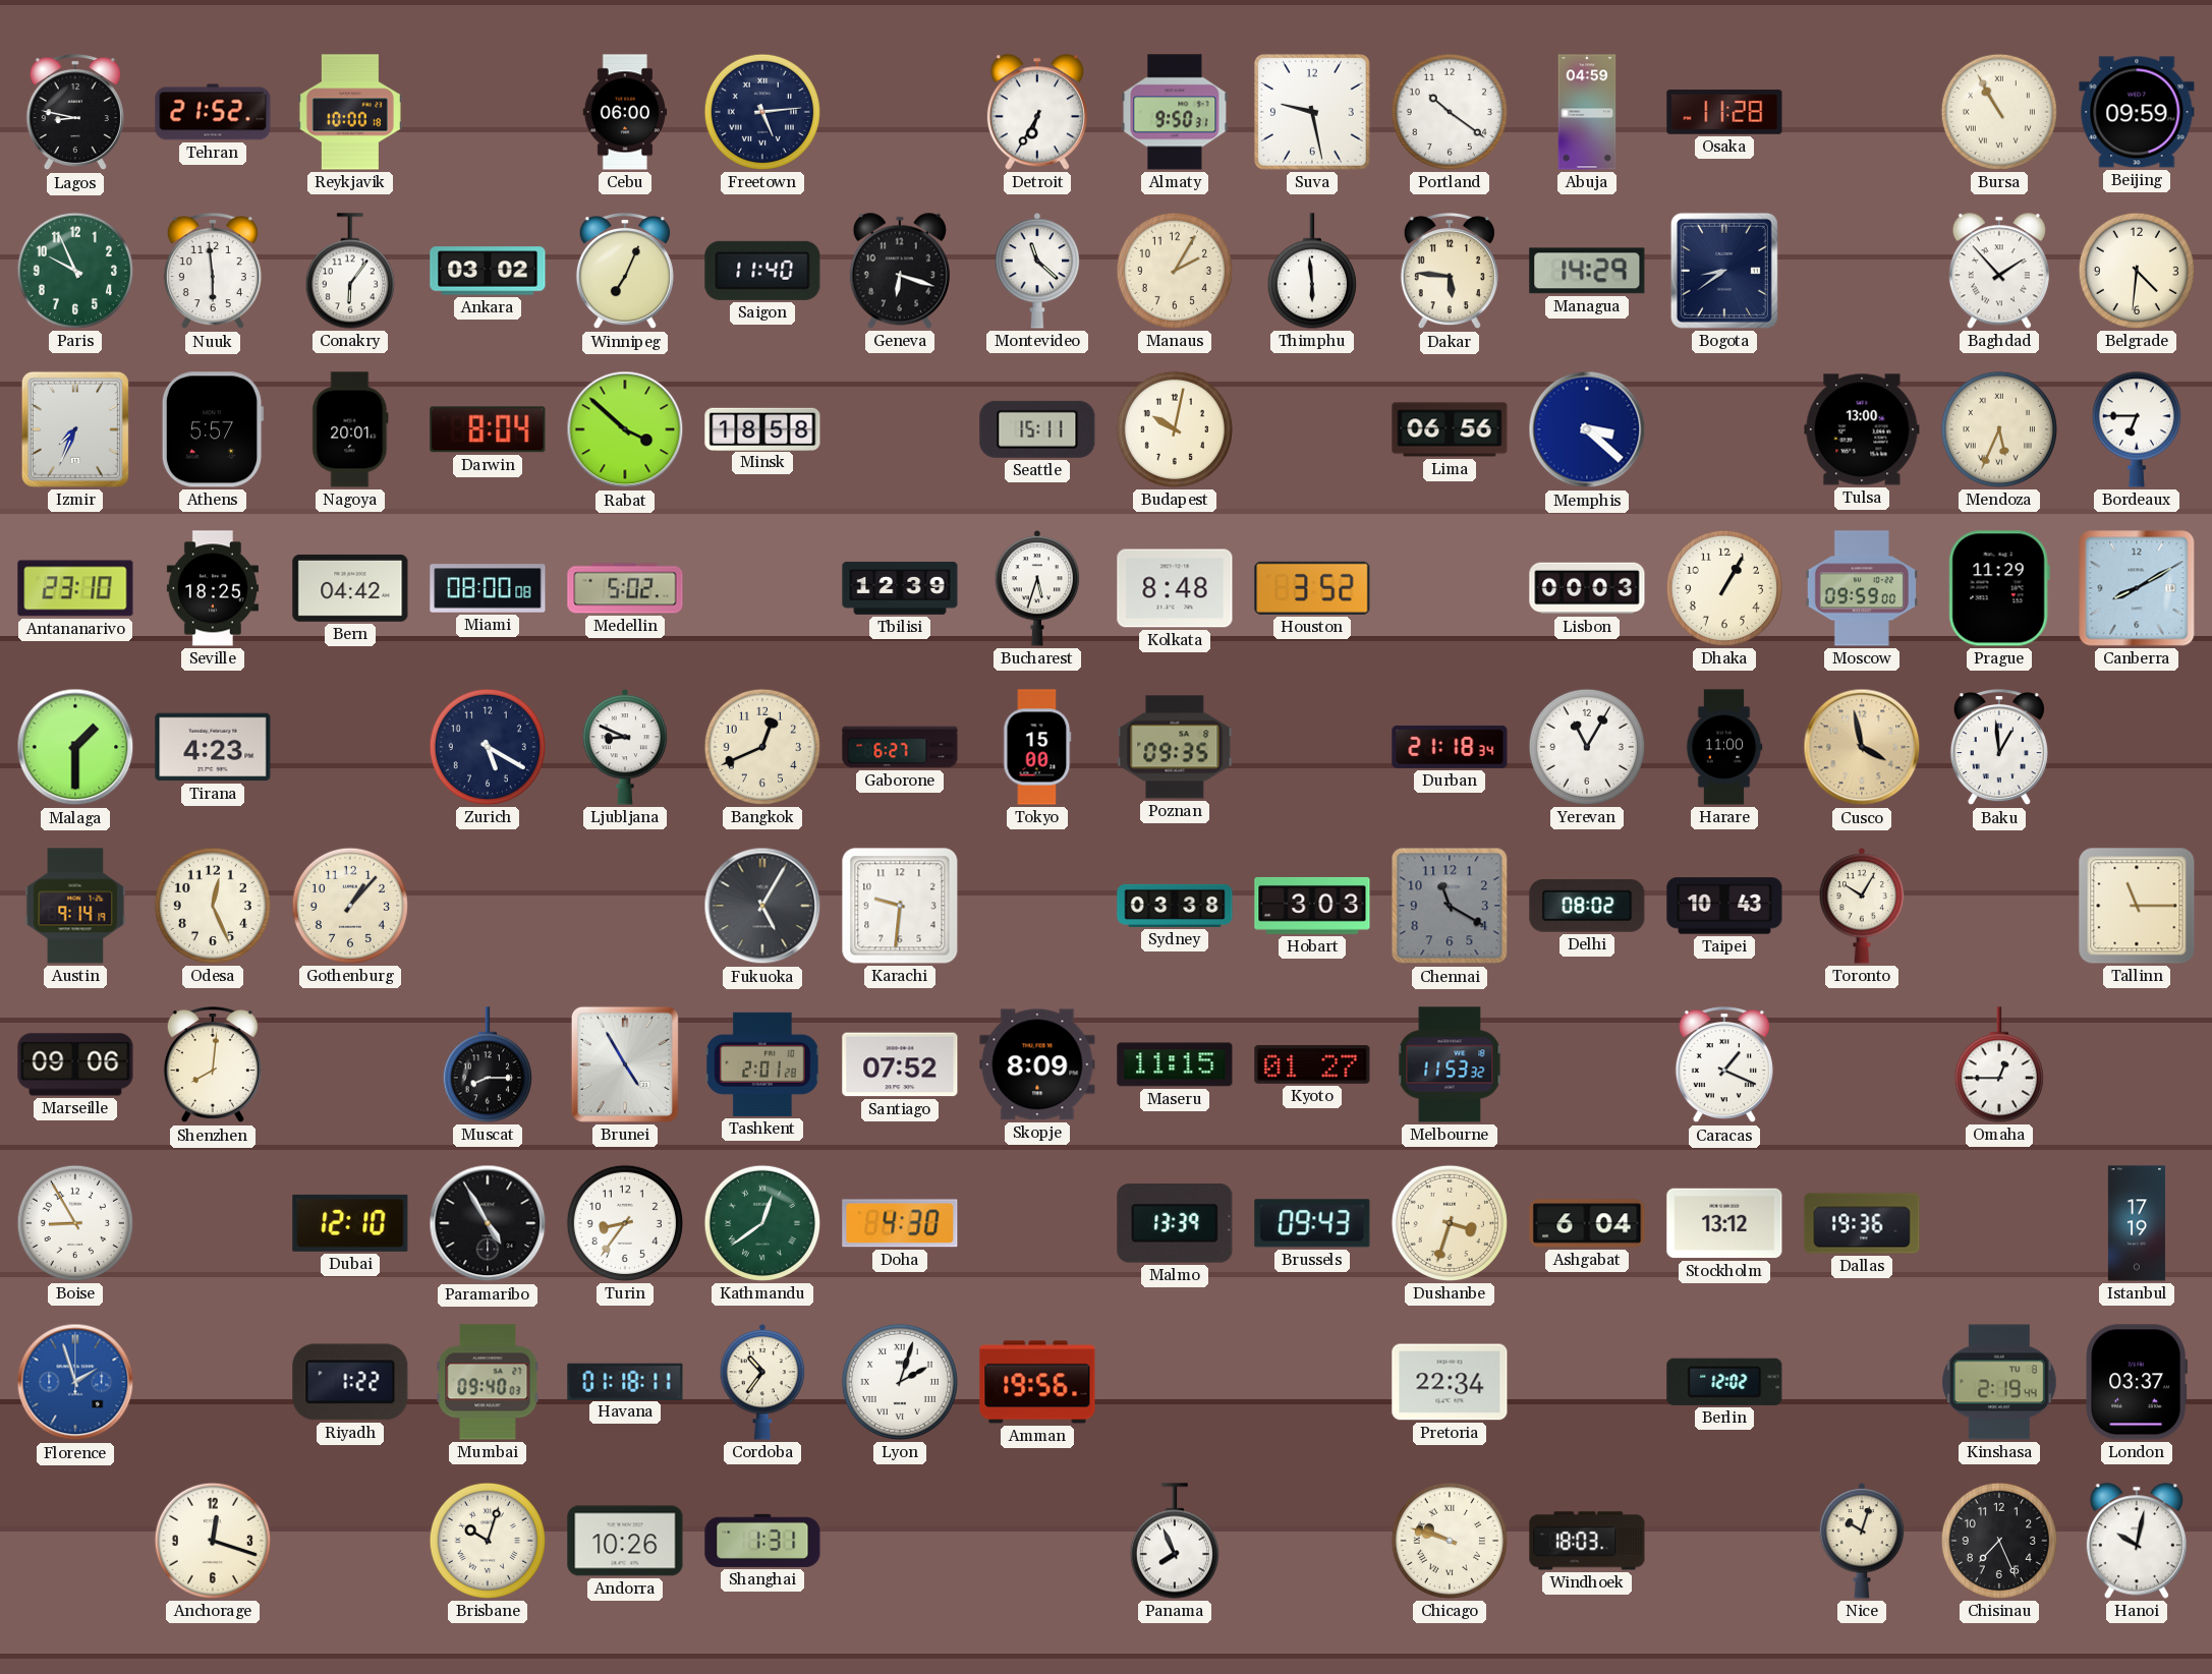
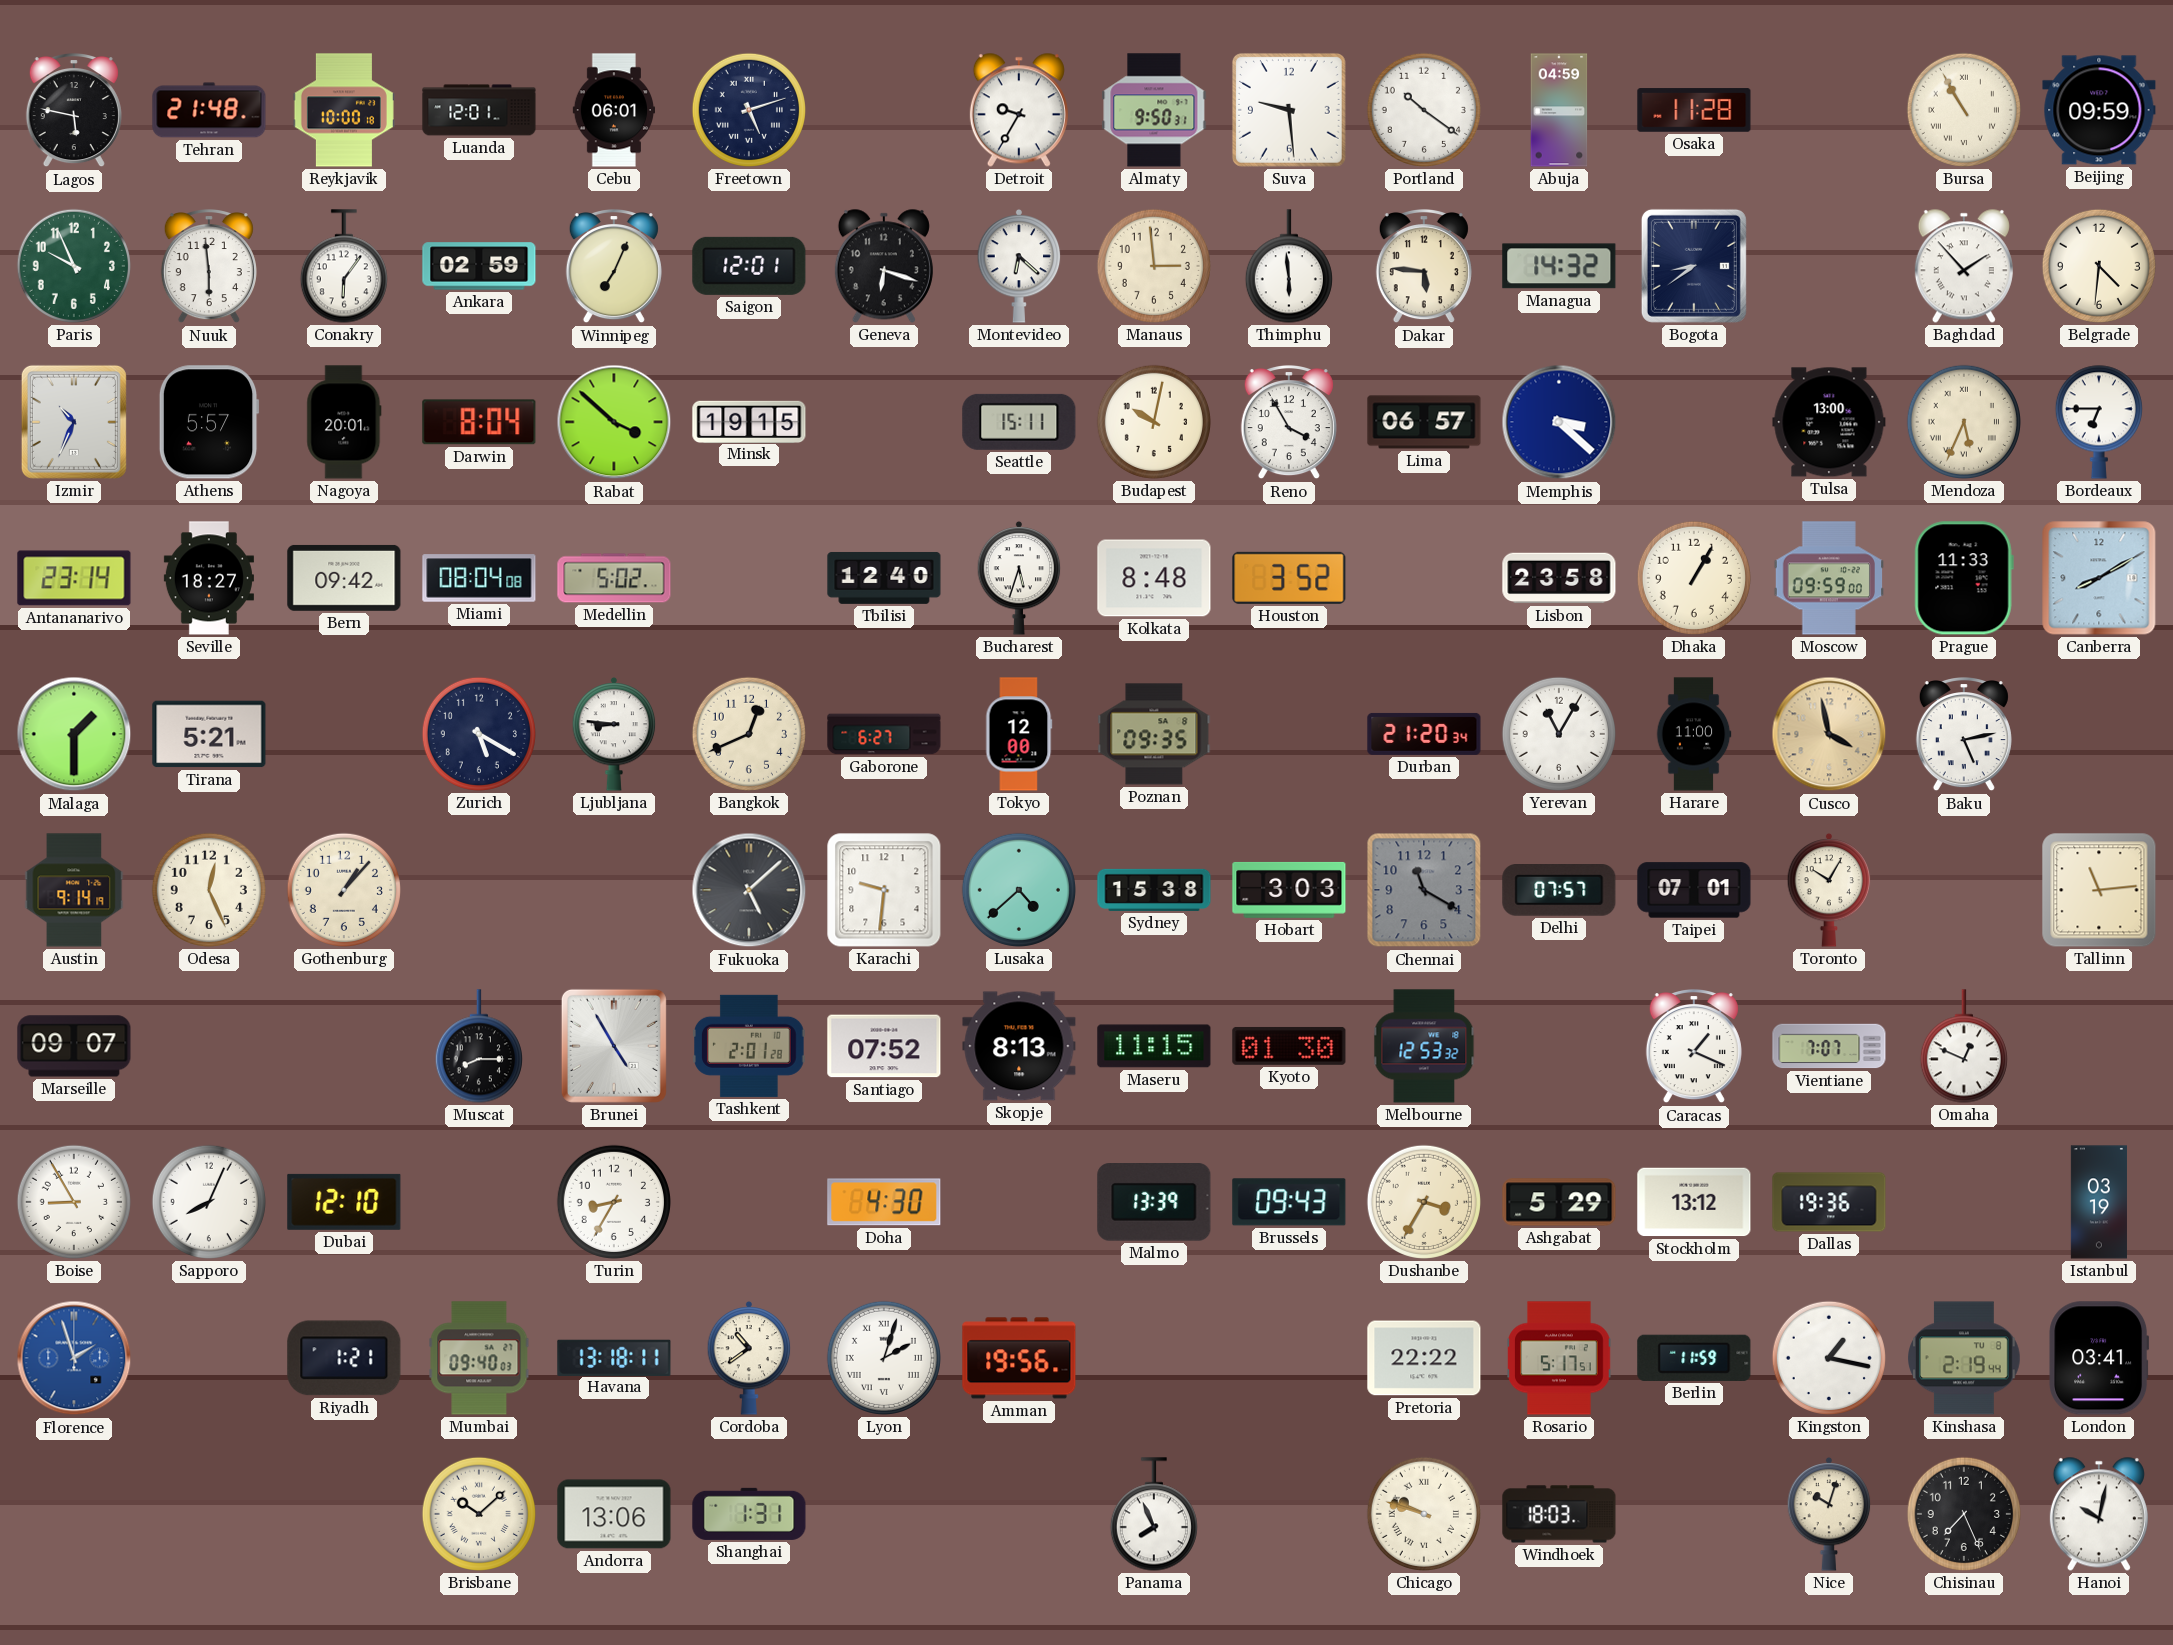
Lagos: 8:47 -> 5:47 (74, 111)
Tehran: 21:52 -> 21:48 (209, 110)
Luanda: none -> 12:01 (479, 110)
Cebu: 06:00 -> 06:01 (613, 110)
Freetown: 5:14 -> 5:12 (749, 110)
Detroit: 6:35 -> 9:35 (1019, 110)
Suva: 9:28 -> 9:29 (1289, 110)
Ankara: 03:02 -> 02:59 (479, 266)
Saigon: 11:40 -> 12:01 (749, 266)
Montevideo: 11:22 -> 6:22 (1019, 266)
Manaus: 2:05 -> 2:59 (1154, 266)
Managua: 14:29 -> 14:32 (1559, 266)
Izmir: 7:34 -> 10:34 (74, 422)
Minsk: 18:58 -> 19:15 (749, 421)
Reno: none -> 3:55 (1289, 423)
Lima: 06:56 -> 06:57 (1424, 422)
Antananarivo: 23:10 -> 23:14 (74, 578)
Seville: 18:25 -> 18:27 (209, 578)
Bern: 04:42 -> 09:42 (344, 578)
Miami: 08:00 -> 08:04 (479, 578)
Tbilisi: 12:39 -> 12:40 (884, 578)
Lisbon: 00:03 -> 23:58 (1559, 578)
Prague: 11:29 -> 11:33 (1964, 578)
Tirana: 4:23 -> 5:21 (209, 734)
Ljubljana: 8:49 -> 8:46 (614, 734)
Tokyo: 15:00 -> 12:00 (1019, 734)
Durban: 21:18 -> 21:20 (1424, 734)
Baku: 12:59 -> 5:13 (1964, 735)
Fukuoka: 5:05 -> 5:08 (749, 890)
Lusaka: none -> 4:38 (1019, 890)
Sydney: 03:38 -> 15:38 (1154, 890)
Delhi: 08:02 -> 07:57 (1559, 891)
Taipei: 10:43 -> 07:01 (1694, 890)
Tallinn: 11:15 -> 11:14 (2099, 890)
Marseille: 09:06 -> 09:07 (74, 1046)
Shenzhen: 8:01 -> none (213, 1065)
Skopje: 8:09 -> 8:13 (1019, 1046)
Kyoto: 01:27 -> 01:30 (1289, 1046)
Melbourne: 11:53 -> 12:53 (1424, 1046)
Vientiane: none -> 7:07 (1829, 1046)
Omaha: 12:45 -> 12:49 (1964, 1046)
Sapporo: none -> 8:04 (209, 1202)
Paramaribo: 4:55 -> none (488, 1223)
Turin: 8:36 -> 8:35 (614, 1202)
Kathmandu: 12:39 -> none (762, 1223)
Dushanbe: 3:33 -> 3:35 (1424, 1202)
Ashgabat: 6:04 -> 5:29 (1559, 1202)
Istanbul: 17:19 -> 03:19 (2099, 1202)
Riyadh: 1:22 -> 1:21 (344, 1358)
Havana: 01:18 -> 13:18 (614, 1357)
Cordoba: 10:36 -> 10:39 (749, 1358)
Pretoria: 22:34 -> 22:22 (1424, 1358)
Rosario: none -> 5:17 (1559, 1358)
Berlin: 12:02 -> 11:59 (1694, 1358)
Kingston: none -> 1:17 (1829, 1358)
London: 03:37 -> 03:41 (2099, 1358)
Anchorage: 12:18 -> none (213, 1541)
Brisbane: 10:03 -> 10:08 (479, 1514)
Andorra: 10:26 -> 13:06 (614, 1514)
